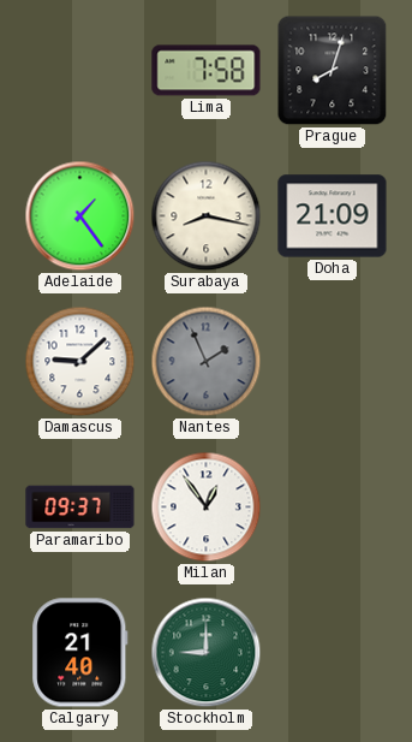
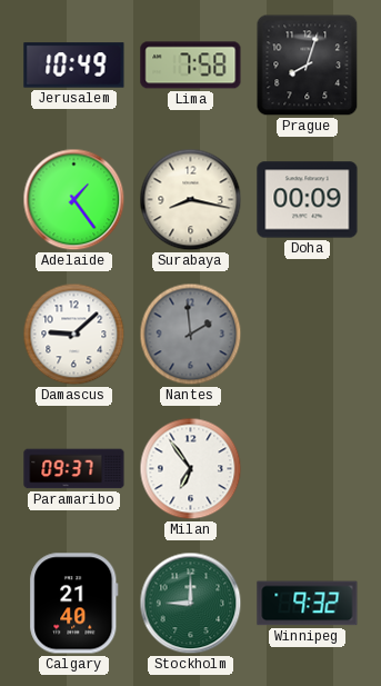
Jerusalem: none -> 10:49 (74, 66)
Doha: 21:09 -> 00:09 (308, 200)
Nantes: 1:56 -> 1:59 (191, 335)
Milan: 12:54 -> 6:54 (191, 469)
Winnipeg: none -> 9:32 (308, 604)
